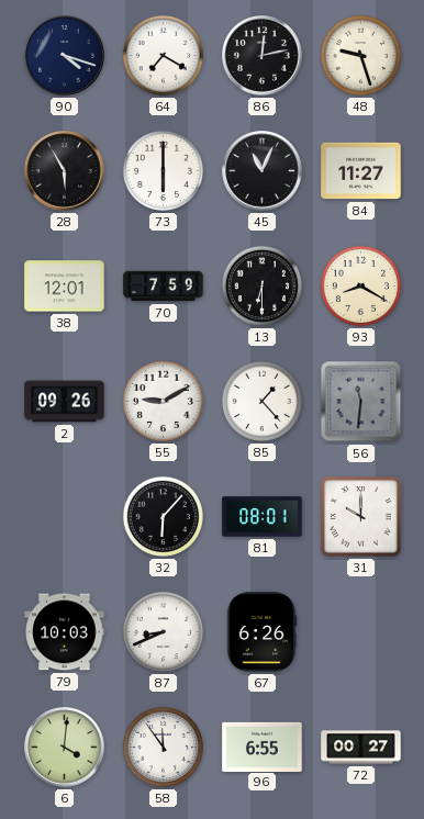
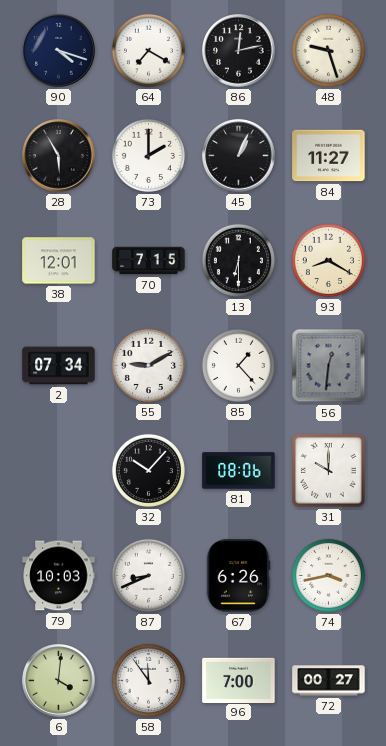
73: 6:00 -> 2:00 (148, 155)
45: 11:04 -> 1:04 (239, 156)
70: 7:59 -> 7:15 (149, 261)
2: 09:26 -> 07:34 (59, 366)
56: 11:31 -> 12:31 (329, 366)
32: 6:07 -> 10:07 (148, 470)
81: 08:01 -> 08:06 (239, 471)
74: none -> 3:43 (328, 575)
96: 6:55 -> 7:00 (239, 680)
